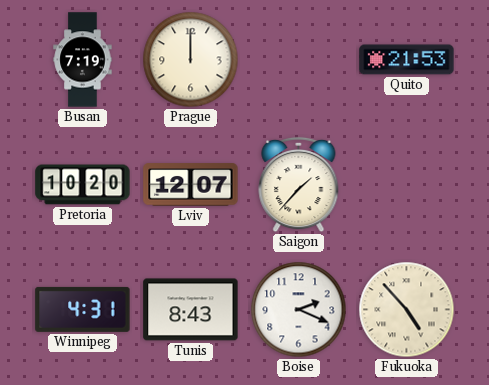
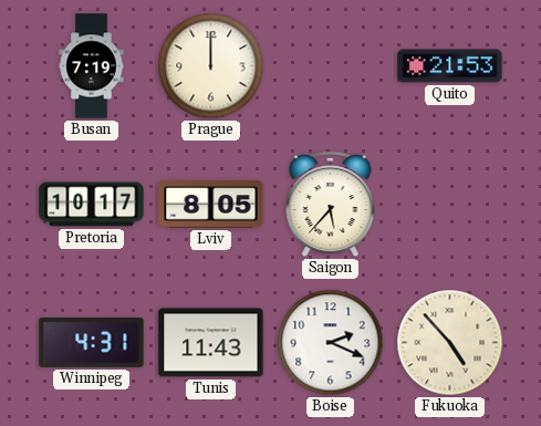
Pretoria: 10:20 -> 10:17 (92, 205)
Lviv: 12:07 -> 8:05 (211, 205)
Saigon: 1:37 -> 5:37 (331, 205)
Tunis: 8:43 -> 11:43 (211, 343)
